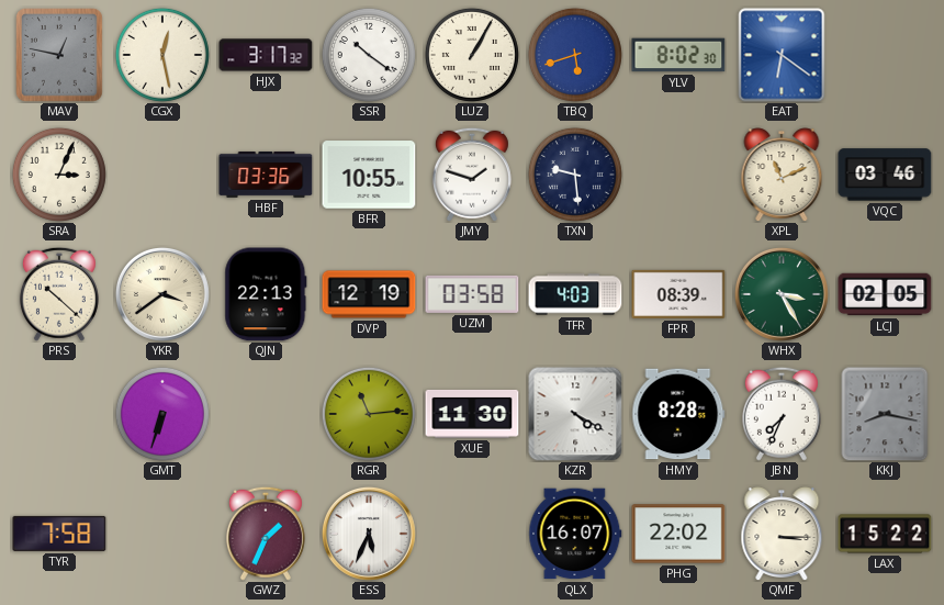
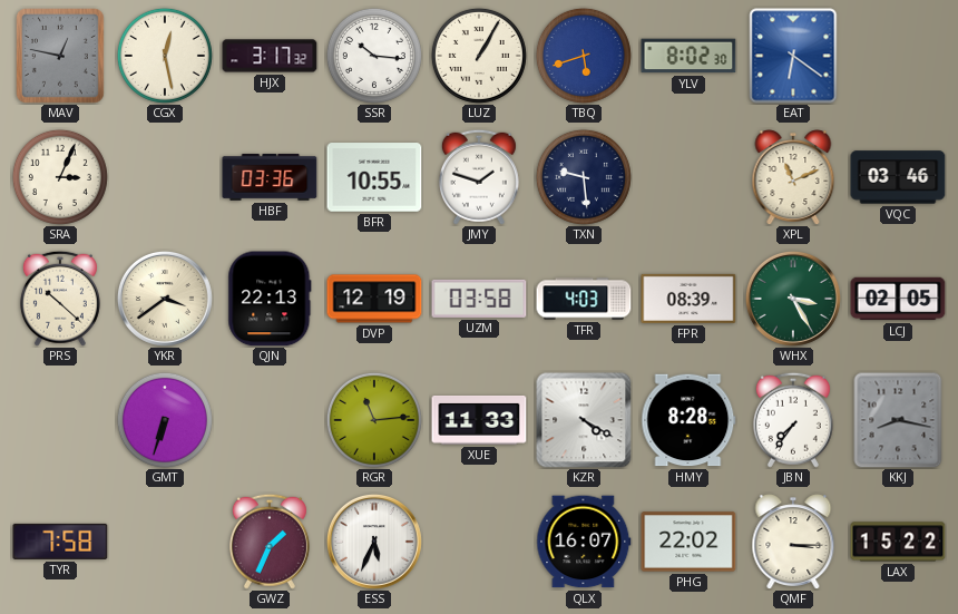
SSR: 10:21 -> 10:16 (374, 56)
XUE: 11:30 -> 11:33 (479, 420)
JBN: 7:34 -> 7:36 (793, 420)
